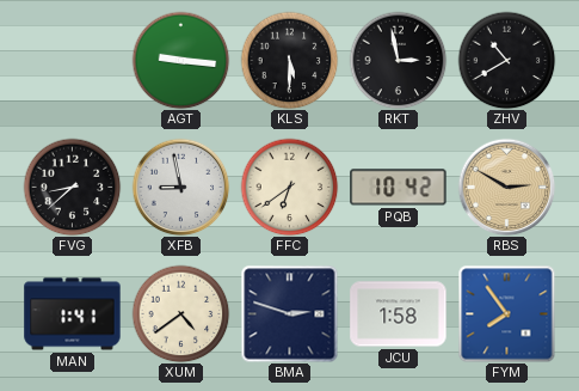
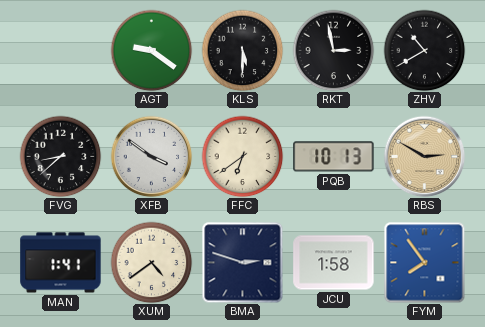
AGT: 9:16 -> 9:21 (151, 50)
XFB: 8:58 -> 3:51 (151, 156)
PQB: 10:42 -> 10:13 (334, 157)
